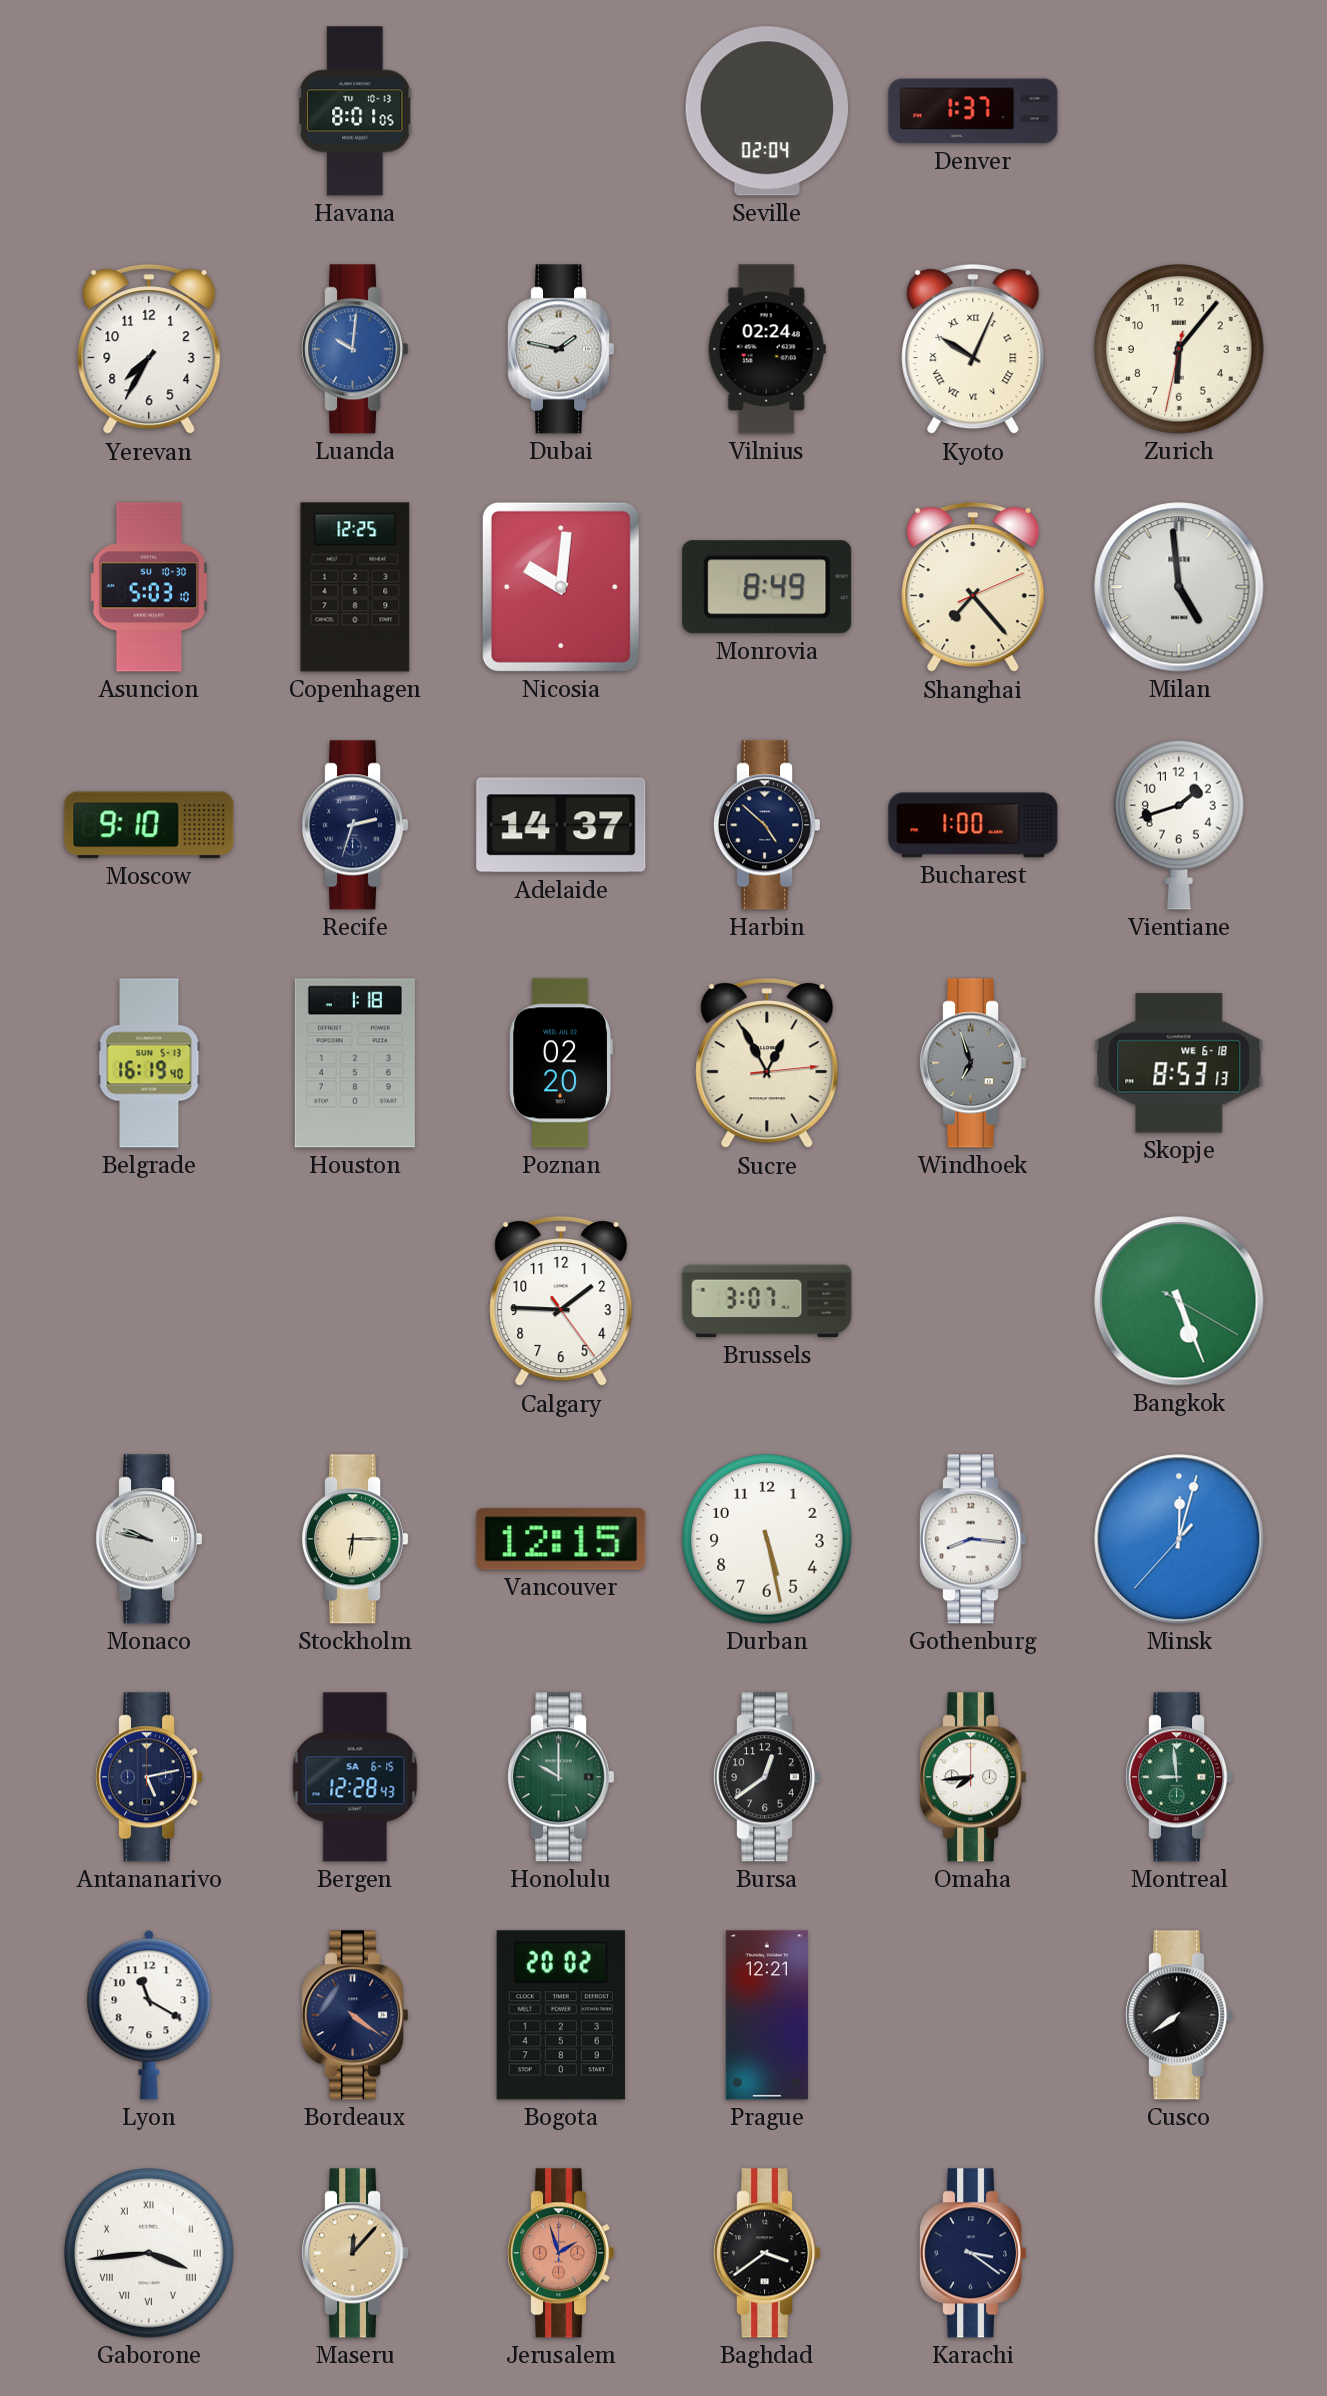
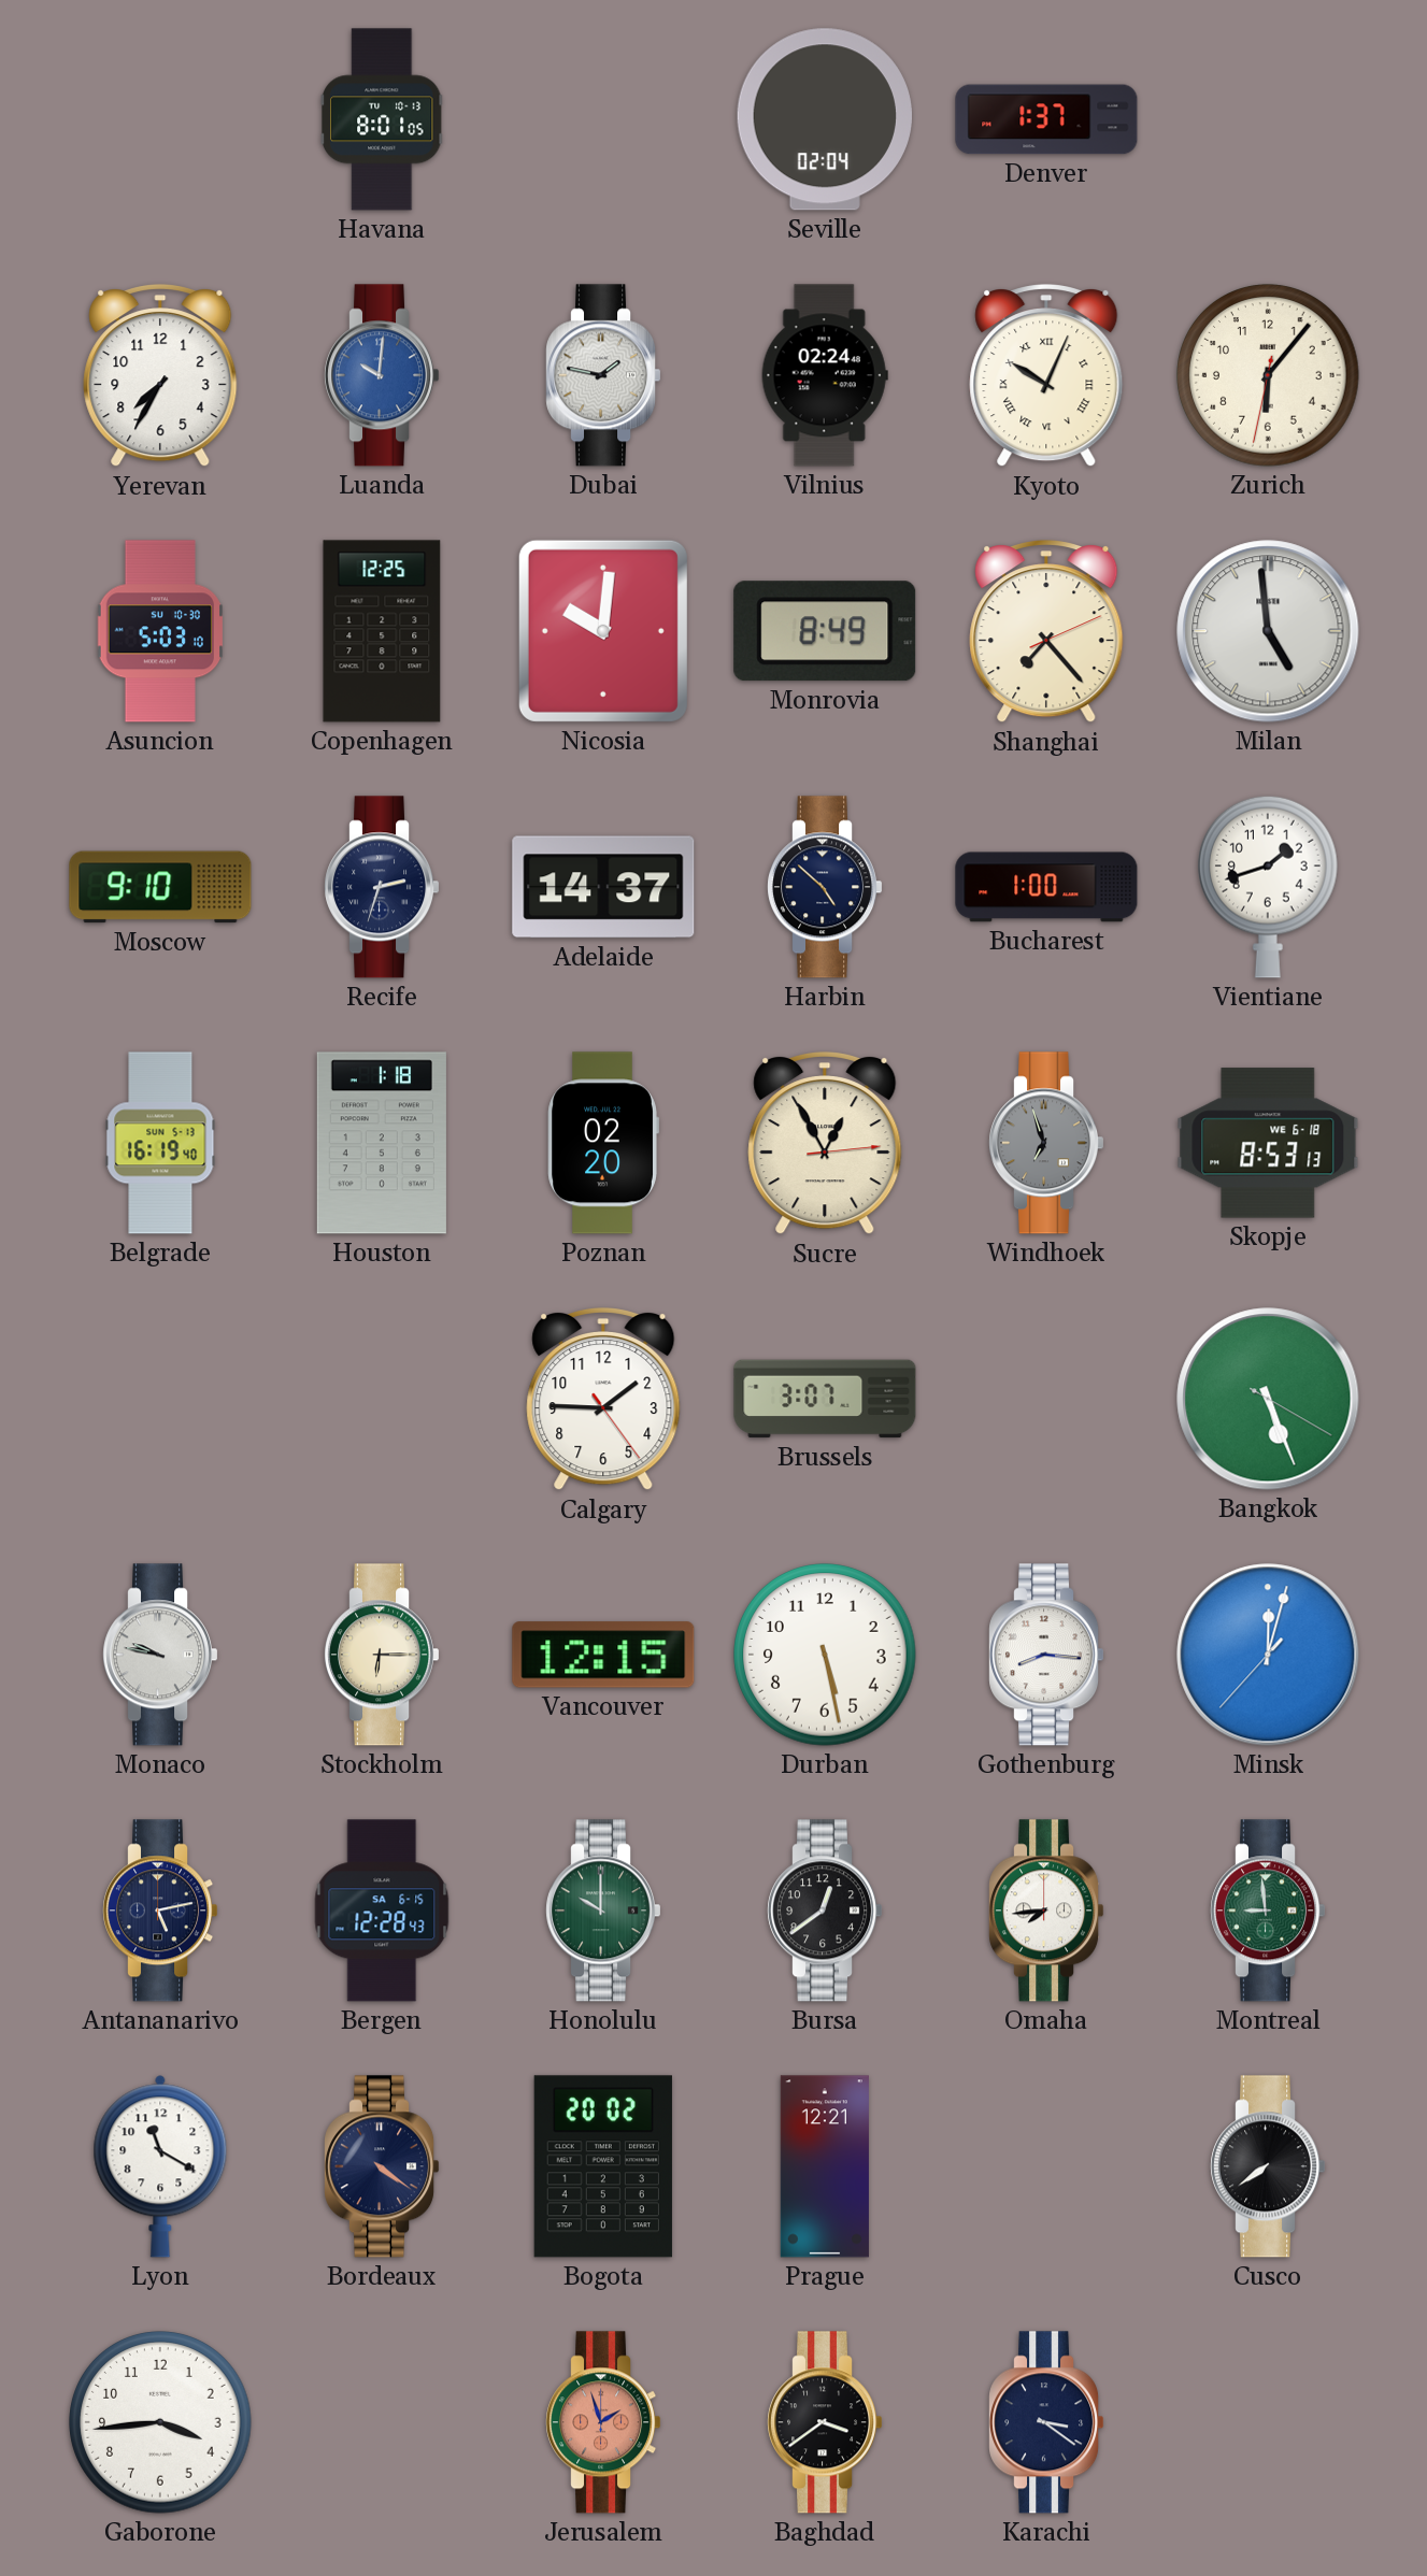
Gaborone numerals: Roman -> Arabic (160, 2422)
Maseru: 12:07 -> none (355, 2253)
